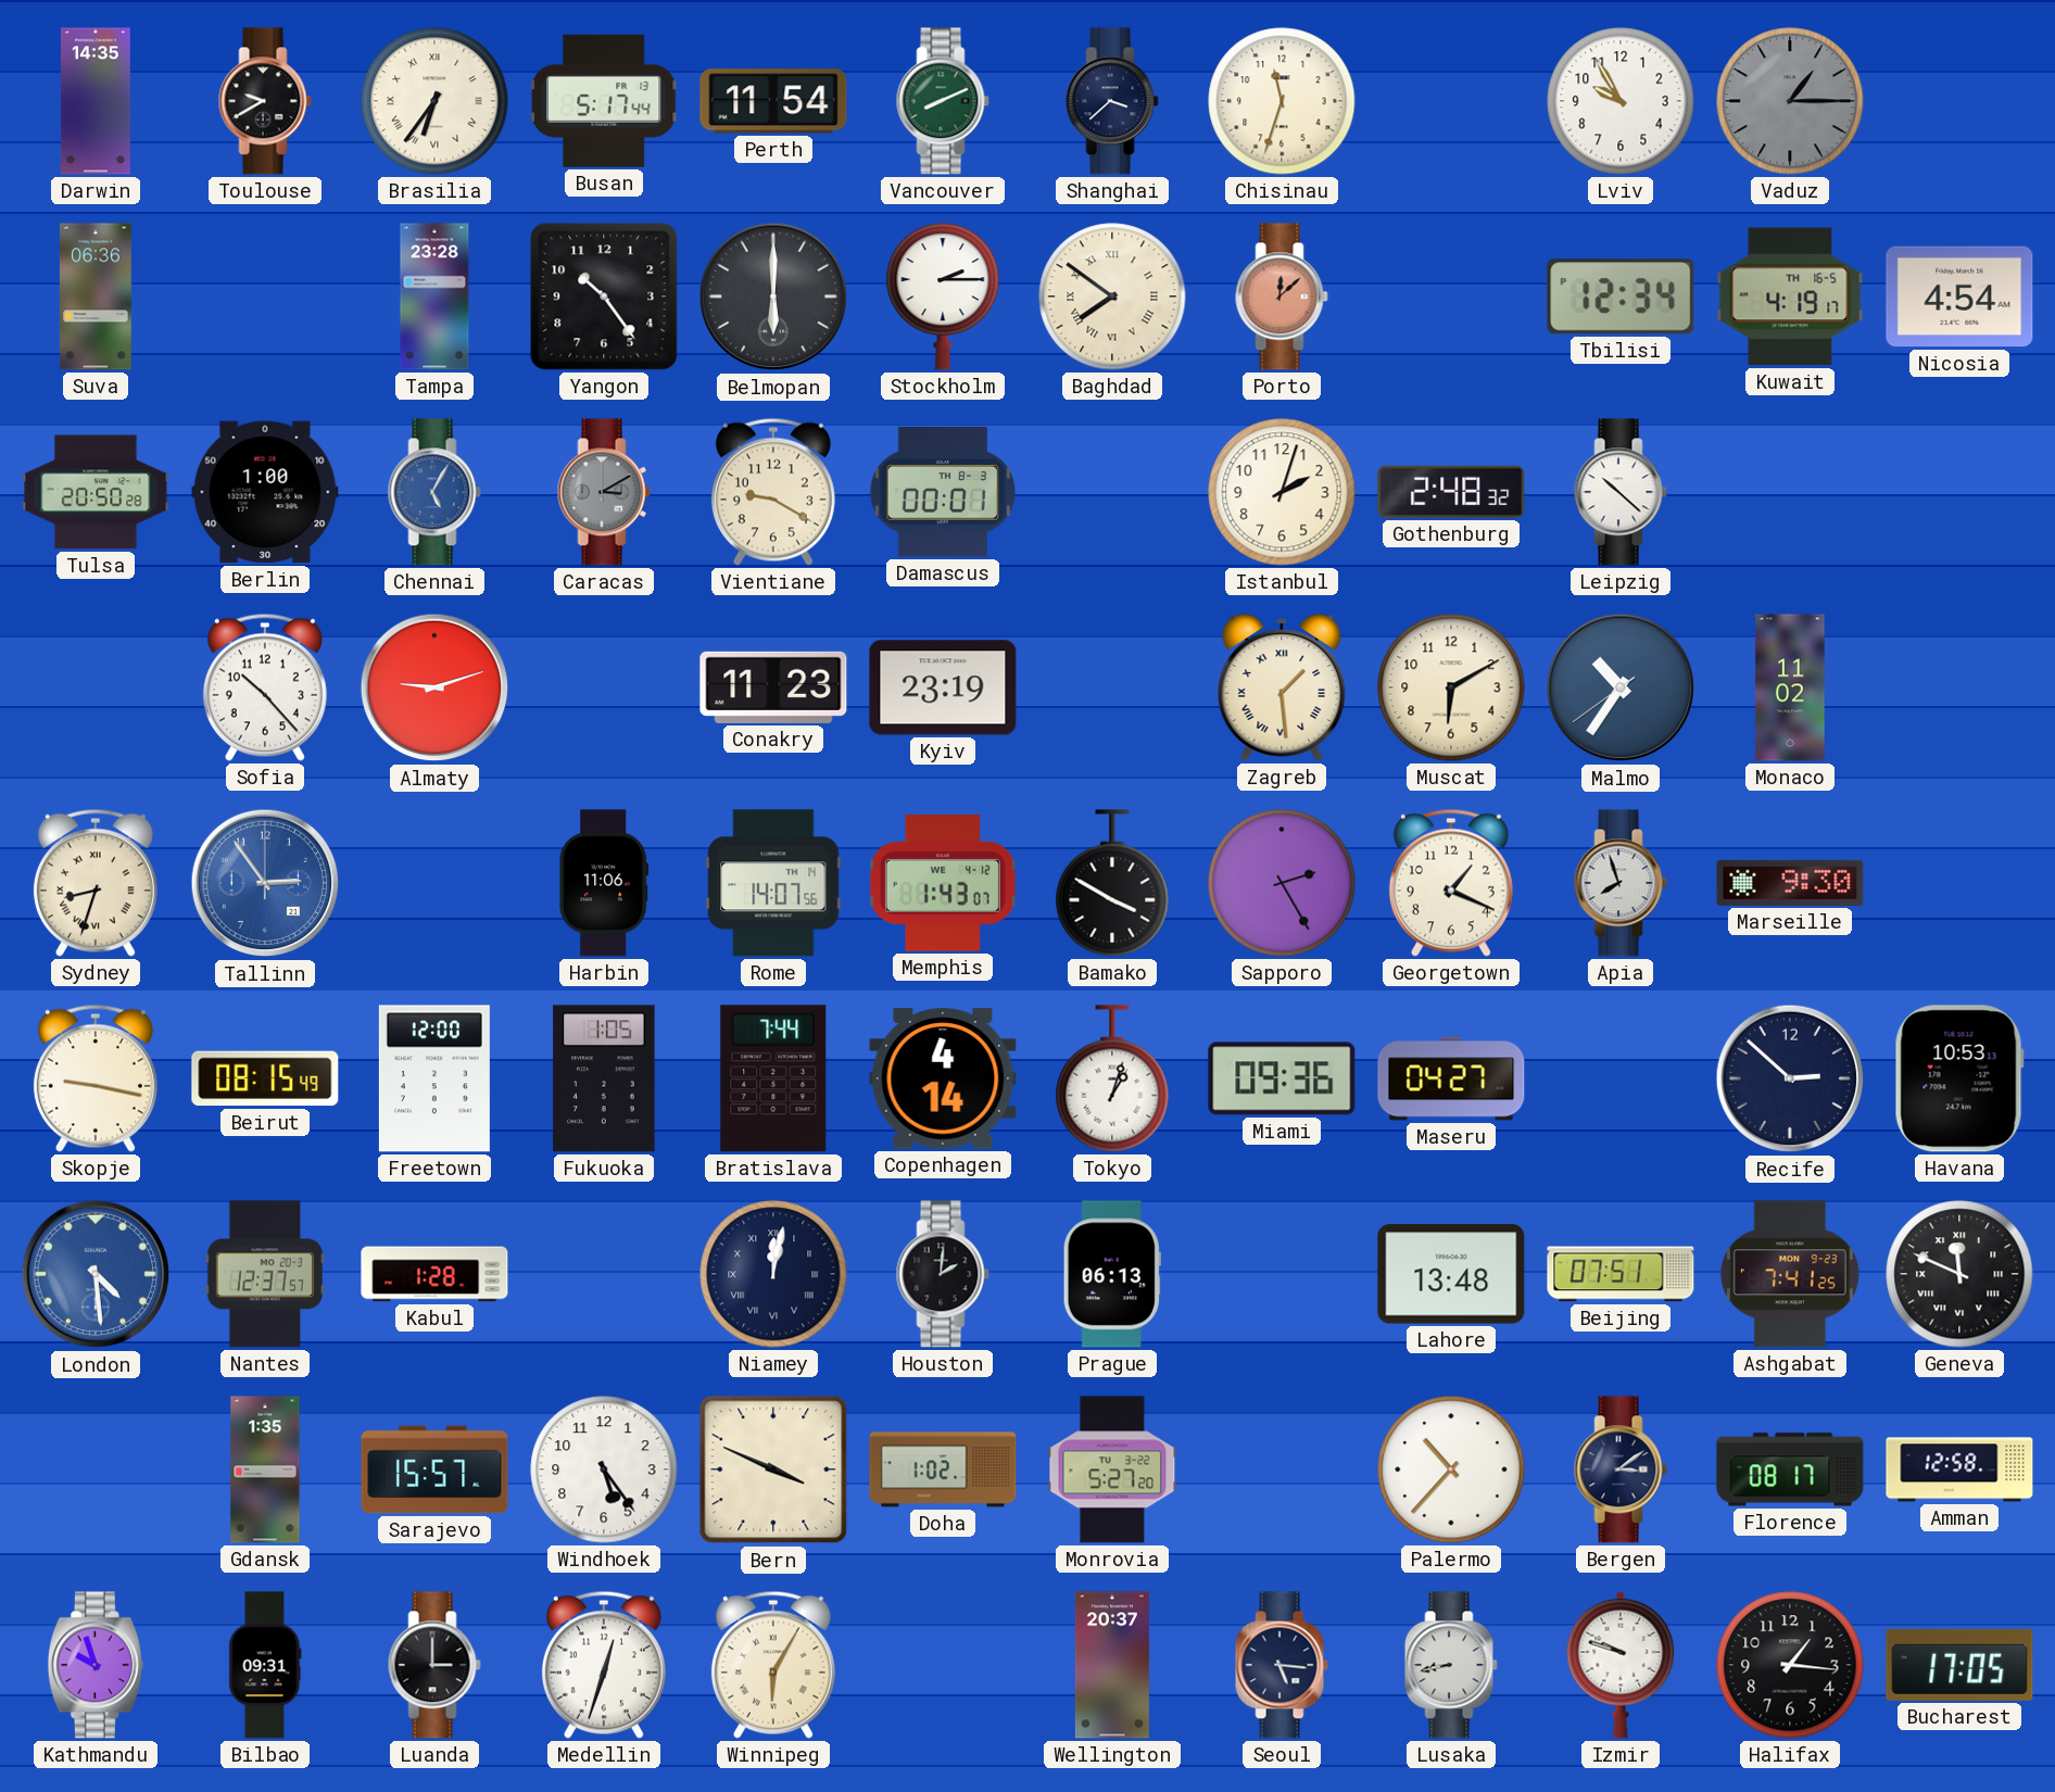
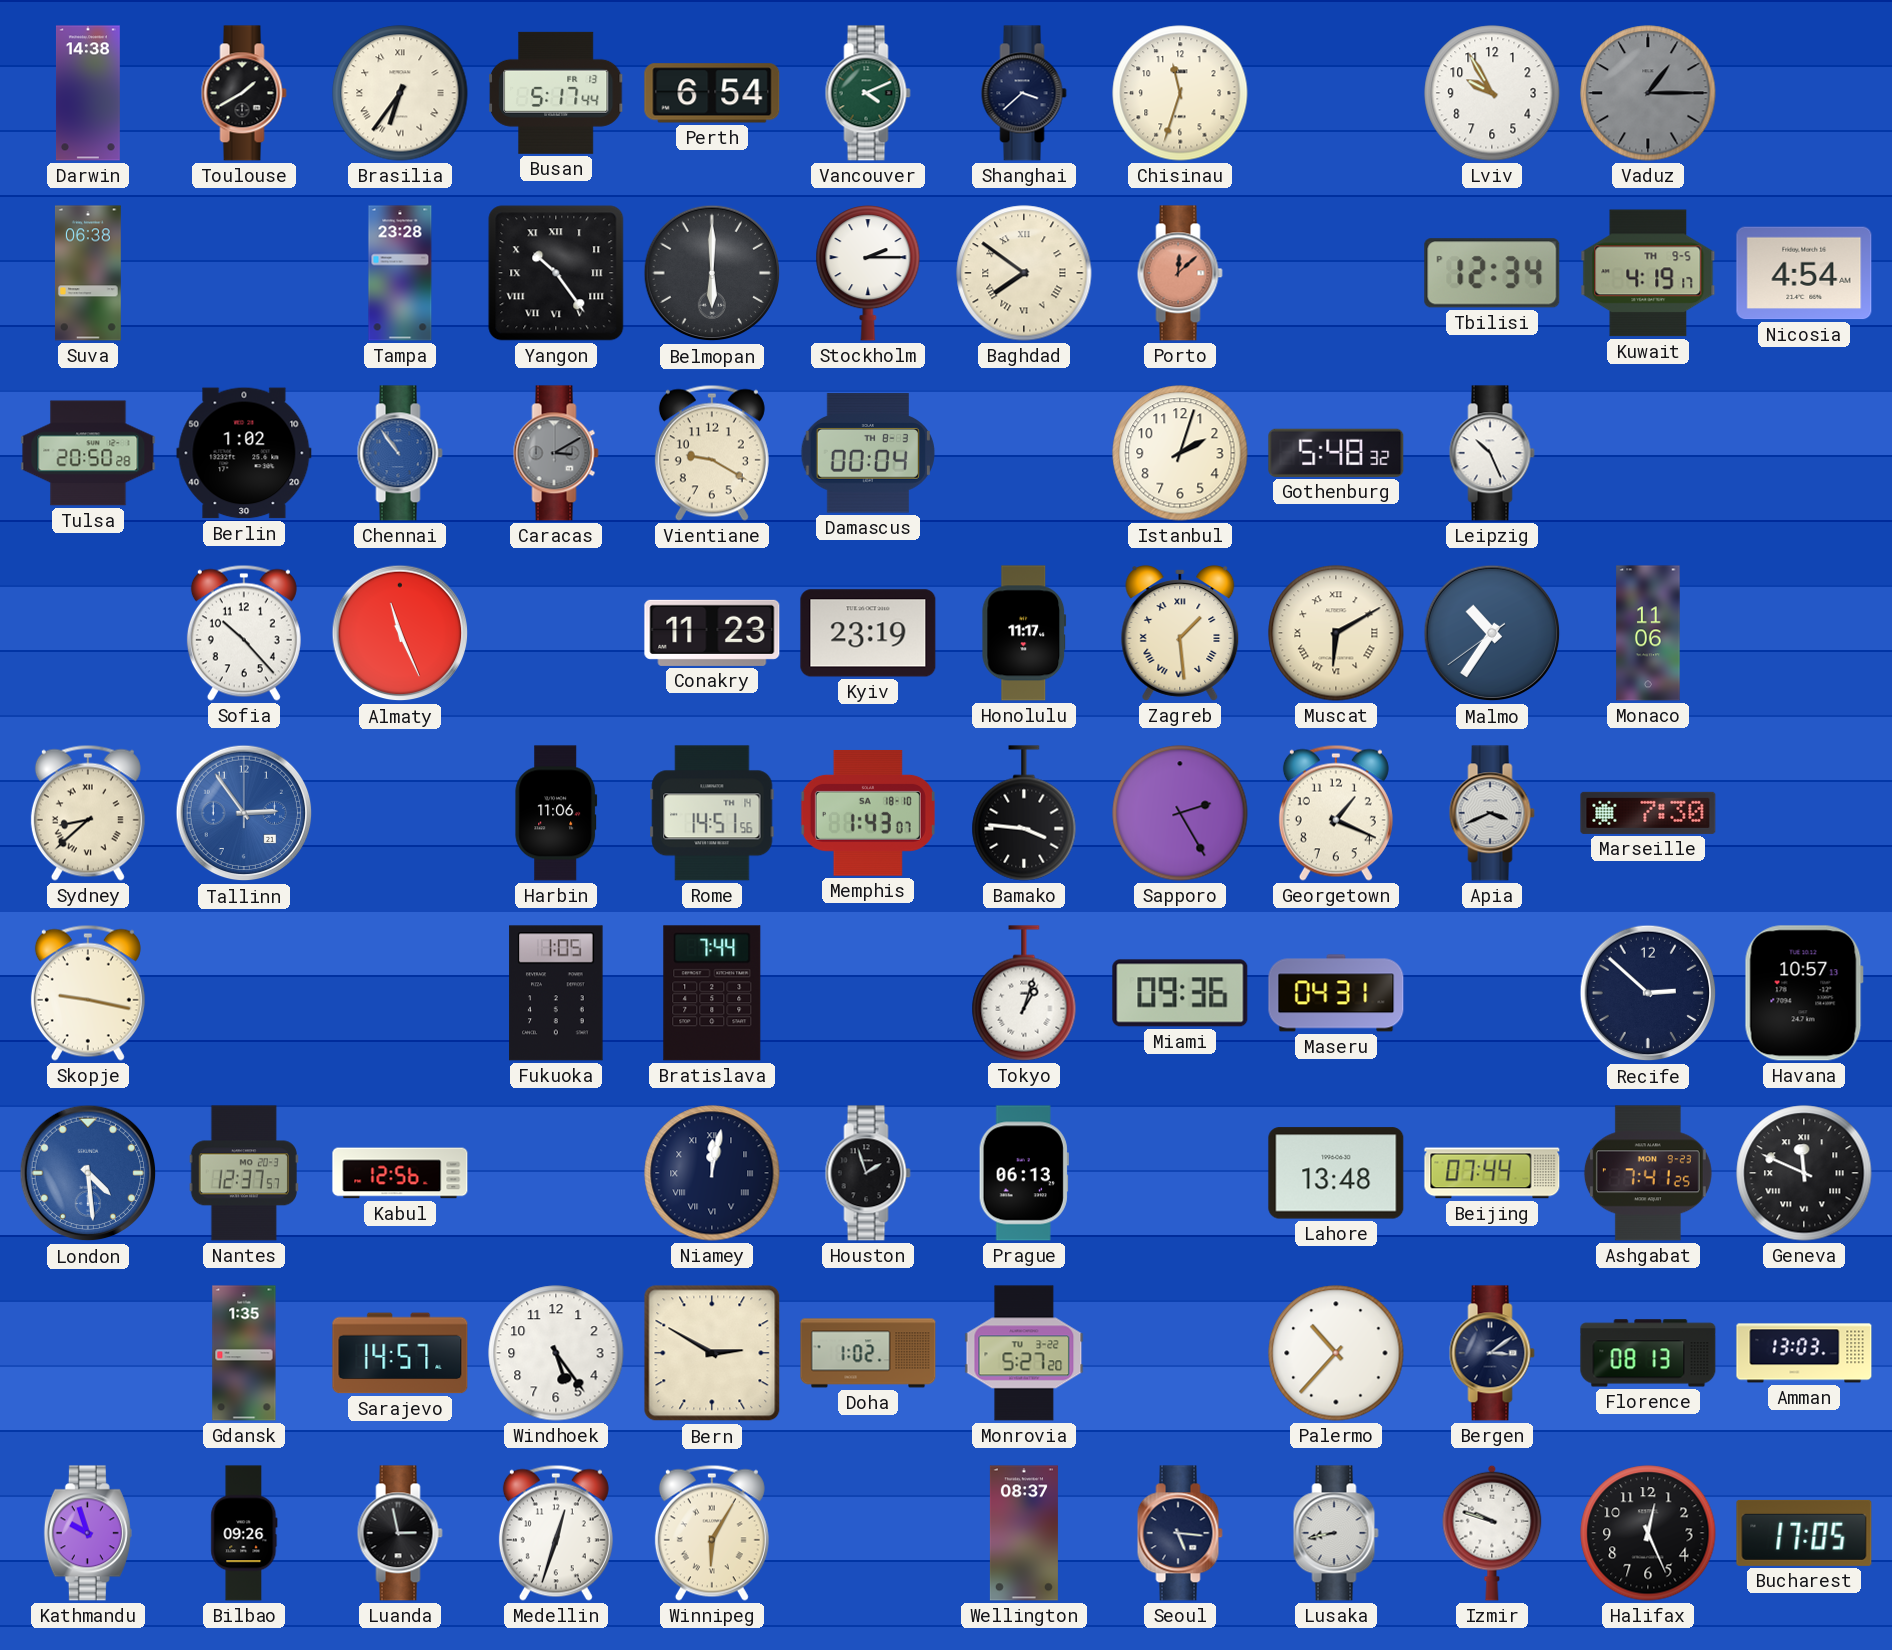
Darwin: 14:35 -> 14:38 (88, 93)
Toulouse: 9:40 -> 1:40 (244, 93)
Perth: 11:54 -> 6:54 (712, 93)
Vancouver: 8:11 -> 4:11 (868, 93)
Suva: 06:36 -> 06:38 (88, 273)
Yangon numerals: Arabic -> Roman (556, 273)
Kuwait date: TH 16-5 -> TH 9-5 (1648, 273)
Berlin: 1:00 -> 1:02 (244, 453)
Chennai: 5:05 -> 10:54 (400, 453)
Damascus: 00:01 -> 00:04 (867, 453)
Gothenburg: 2:48 -> 5:48 (1336, 453)
Leipzig: 10:22 -> 10:26 (1492, 453)
Almaty: 9:12 -> 11:26 (400, 633)
Honolulu: none -> 11:17 (1024, 633)
Muscat numerals: Arabic -> Roman (1336, 633)
Monaco: 11:02 -> 11:06 (1648, 633)
Sydney: 8:33 -> 8:38 (88, 813)
Rome: 14:07 -> 14:51 (712, 813)
Memphis date: WE 4-12 -> SA 18-10 (868, 813)
Bamako: 3:50 -> 3:46 (1024, 813)
Apia: 7:57 -> 3:41 (1492, 813)
Marseille: 9:30 -> 7:30 (1648, 813)
Beirut: 08:15 -> none (265, 1078)
Freetown: 12:00 -> none (434, 1078)
Copenhagen: 4:14 -> none (943, 1078)
Maseru: 04:27 -> 04:31 (1336, 993)
Havana: 10:53 -> 10:57 (1804, 993)
Kabul: 1:28 -> 12:56 (400, 1173)
Houston: 2:01 -> 1:57 (868, 1173)
Beijing: 07:51 -> 07:44 (1492, 1173)
Sarajevo: 15:57 -> 14:57 (400, 1353)
Bern: 3:49 -> 2:50 (712, 1353)
Florence: 08:17 -> 08:13 (1648, 1353)
Amman: 12:58 -> 13:03 (1804, 1353)
Bilbao: 09:31 -> 09:26 (244, 1533)
Luanda: 3:00 -> 2:58 (400, 1533)
Wellington: 20:37 -> 08:37 (1024, 1533)
Halifax: 1:16 -> 12:26 (1648, 1533)
